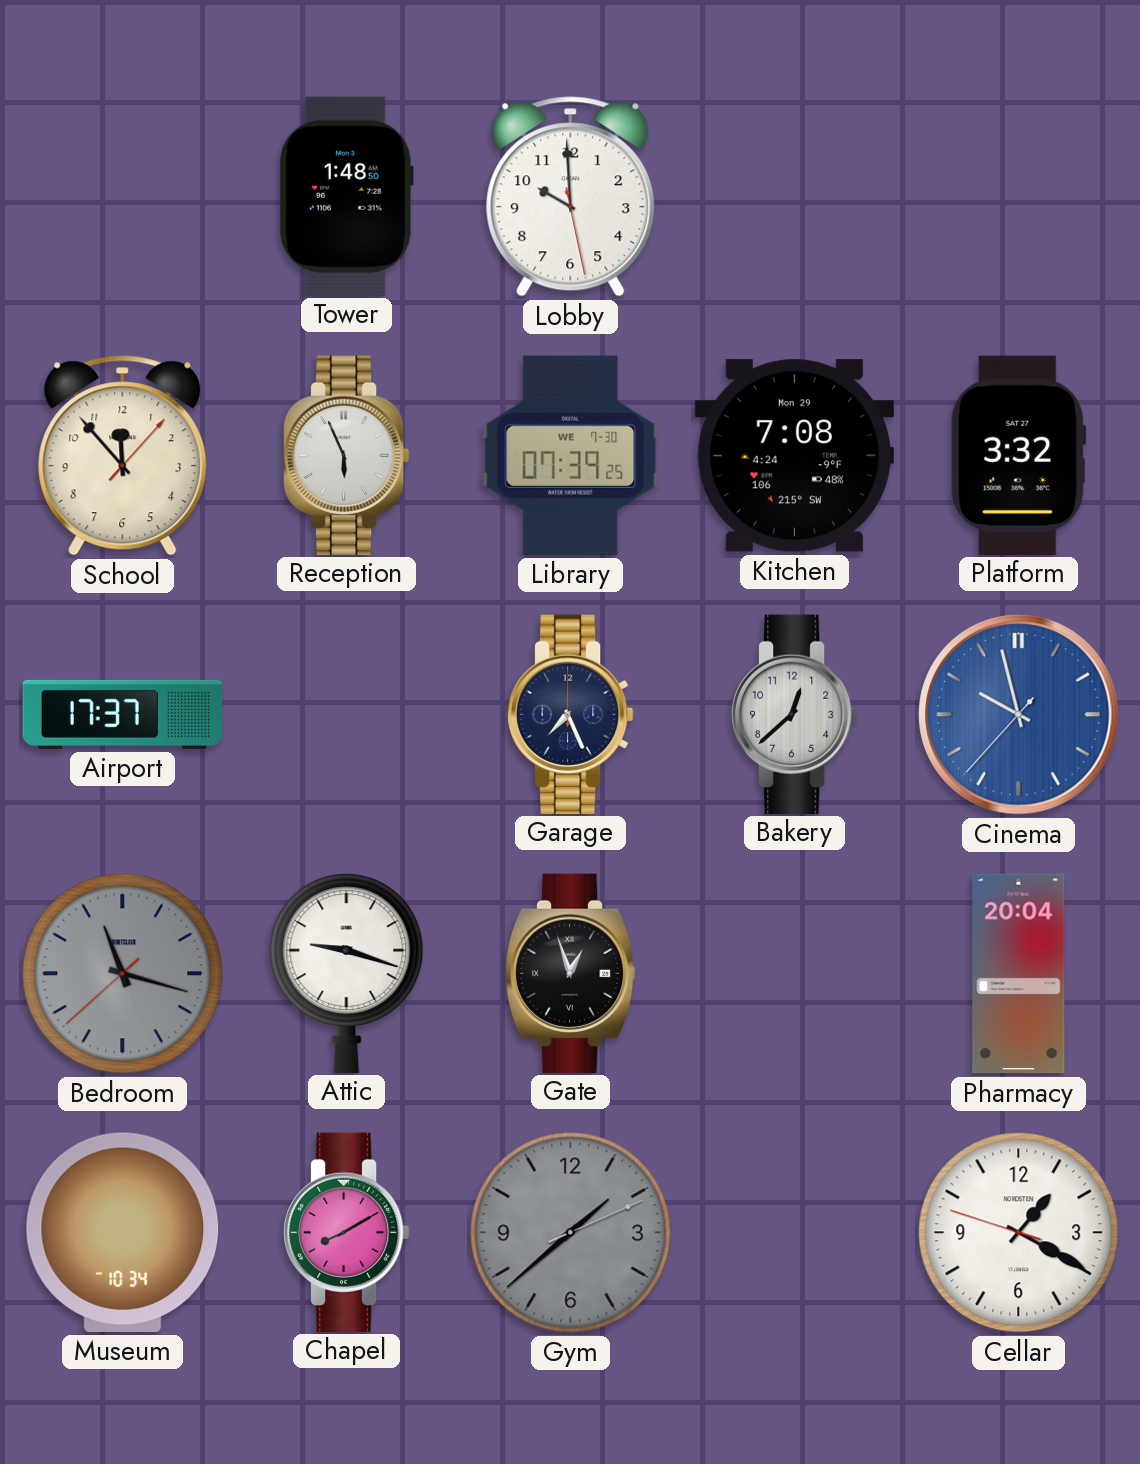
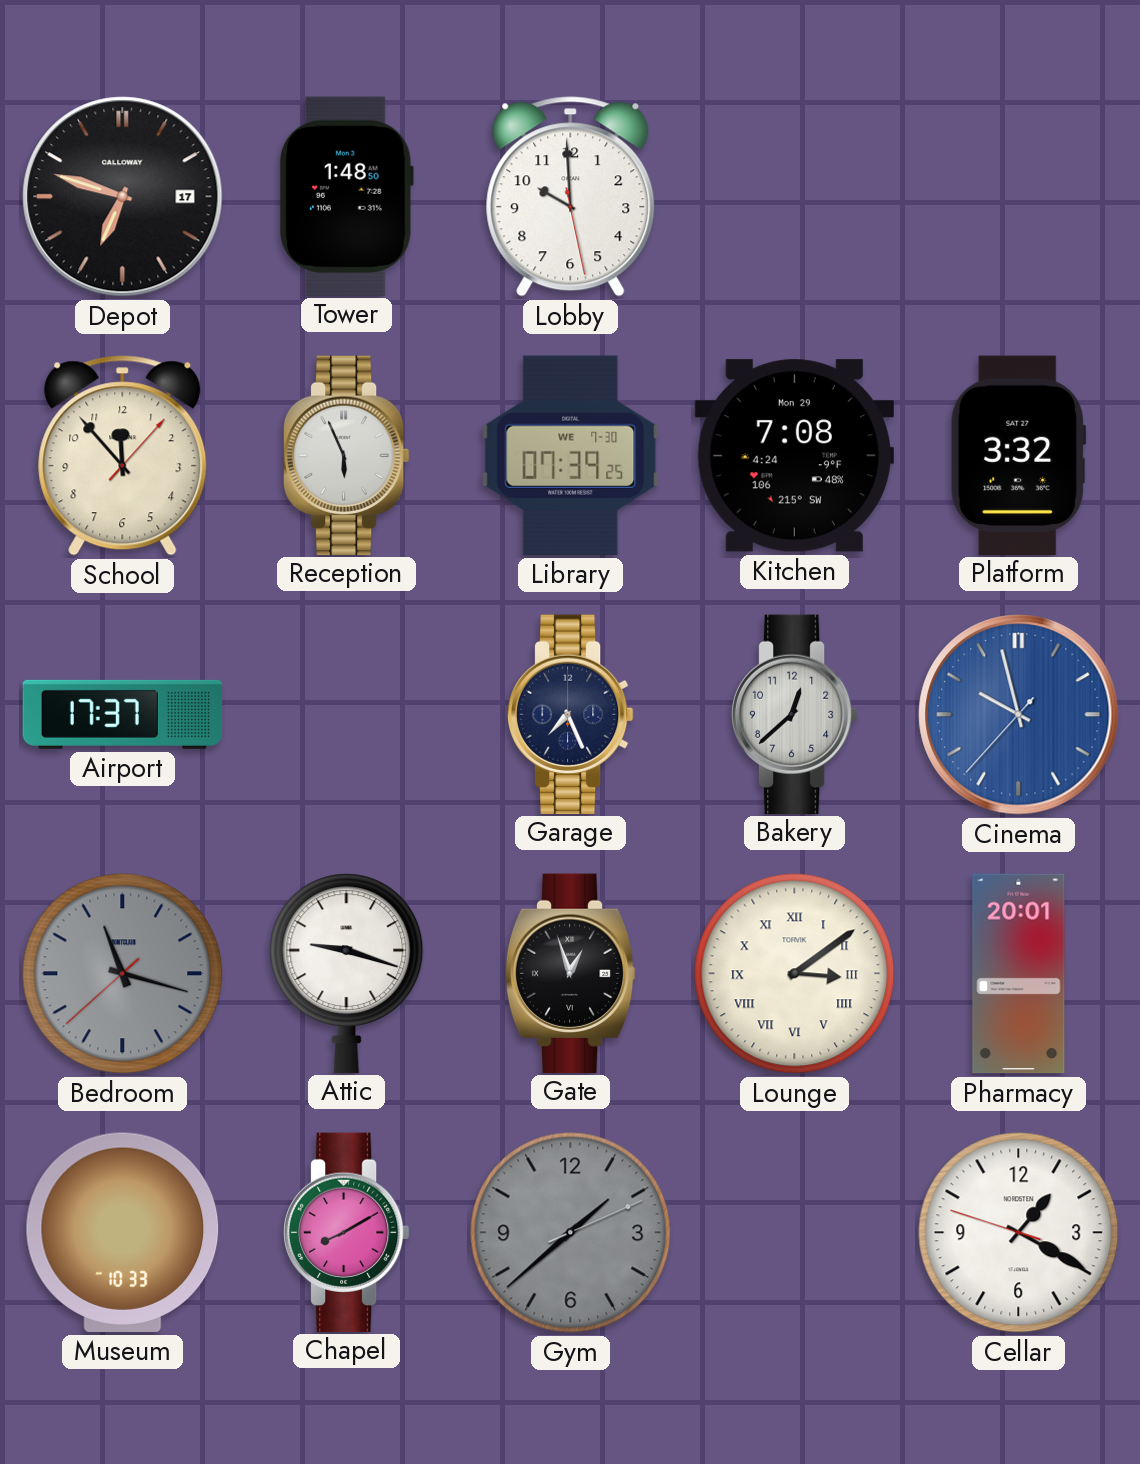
Depot: none -> 6:48 (123, 197)
Lounge: none -> 3:09 (795, 974)
Pharmacy: 20:04 -> 20:01 (1019, 974)
Museum: 10:34 -> 10:33 (123, 1232)
